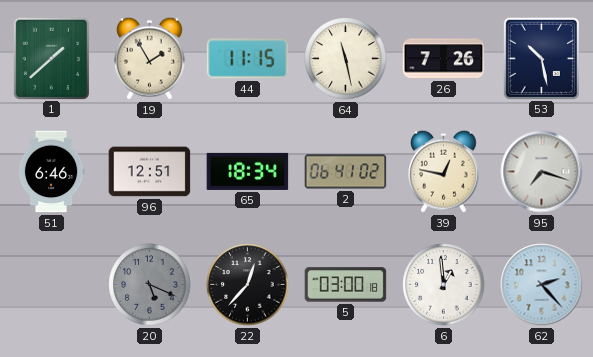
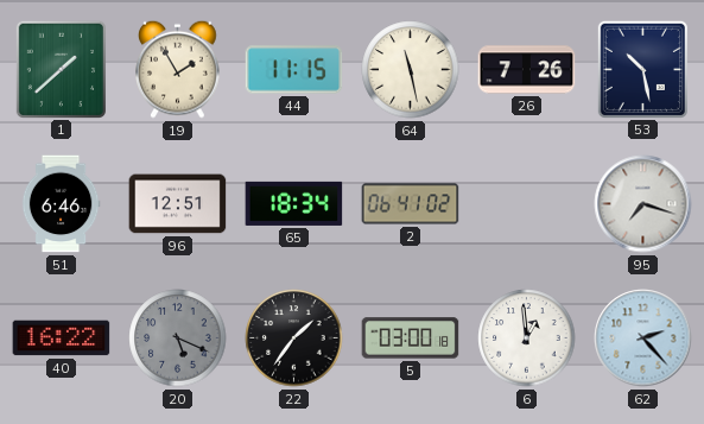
39: 12:47 -> none (444, 171)
40: none -> 16:22 (62, 338)
22: 12:37 -> 1:36 (294, 338)
